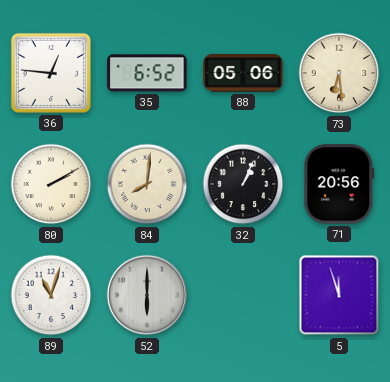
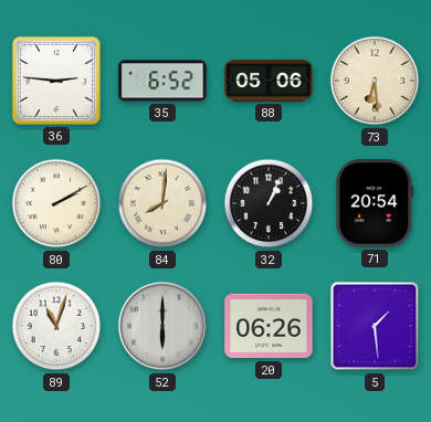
36: 12:46 -> 2:46 (56, 81)
71: 20:56 -> 20:54 (375, 203)
20: none -> 06:26 (269, 326)
5: 11:57 -> 1:29 (375, 326)
